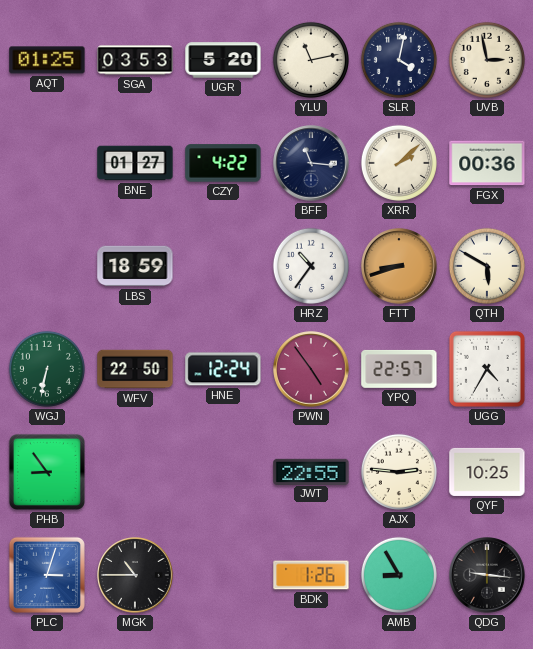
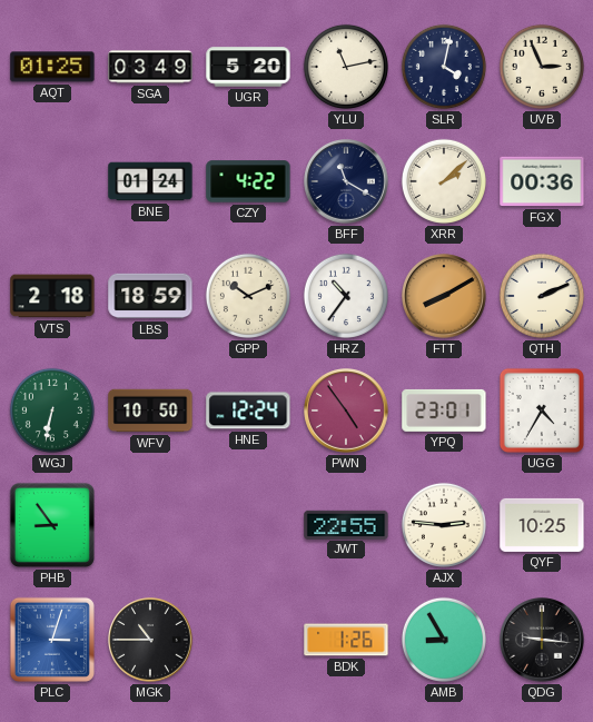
SGA: 03:53 -> 03:49 (150, 67)
UVB: 2:58 -> 2:56 (542, 67)
BNE: 01:27 -> 01:24 (150, 181)
BFF: 11:16 -> 11:20 (346, 181)
VTS: none -> 2:18 (52, 296)
GPP: none -> 10:11 (248, 296)
FTT: 8:42 -> 8:10 (444, 296)
QTH: 5:50 -> 2:11 (542, 296)
WFV: 22:50 -> 10:50 (150, 411)
YPQ: 22:57 -> 23:01 (444, 411)
